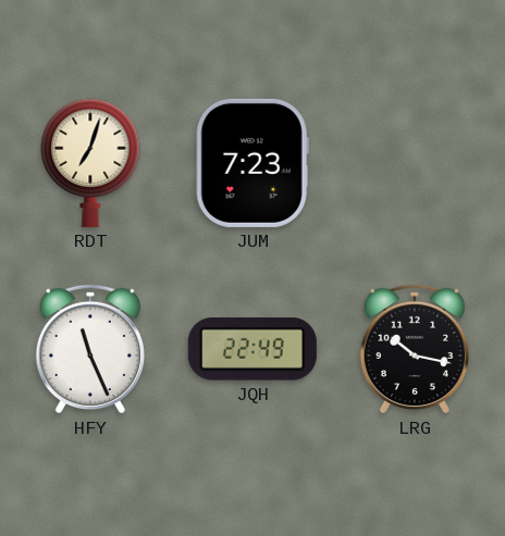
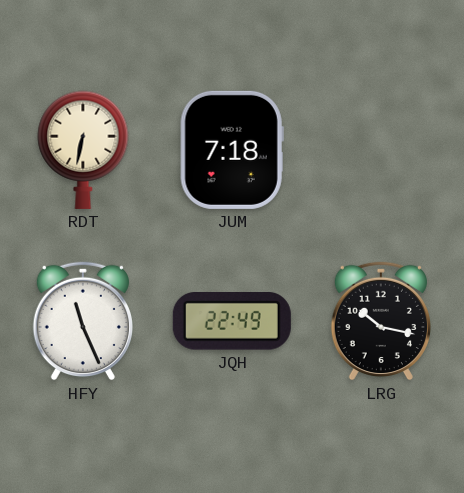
RDT: 7:03 -> 6:32 (83, 150)
JUM: 7:23 -> 7:18 (232, 150)
